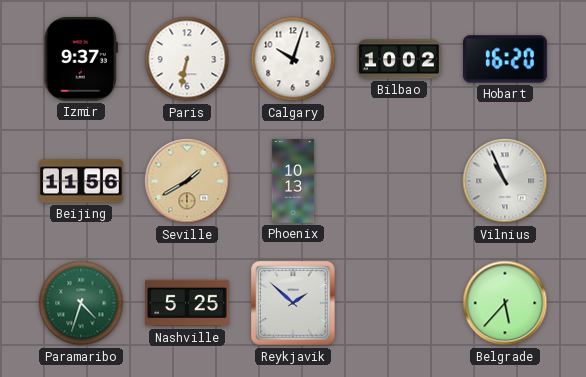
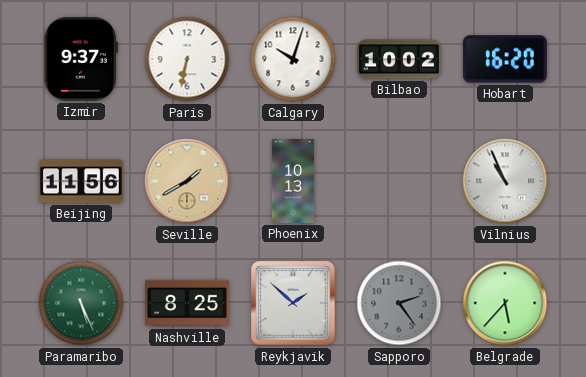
Paramaribo: 4:33 -> 5:26 (81, 303)
Nashville: 5:25 -> 8:25 (188, 303)
Sapporo: none -> 2:24 (399, 303)
